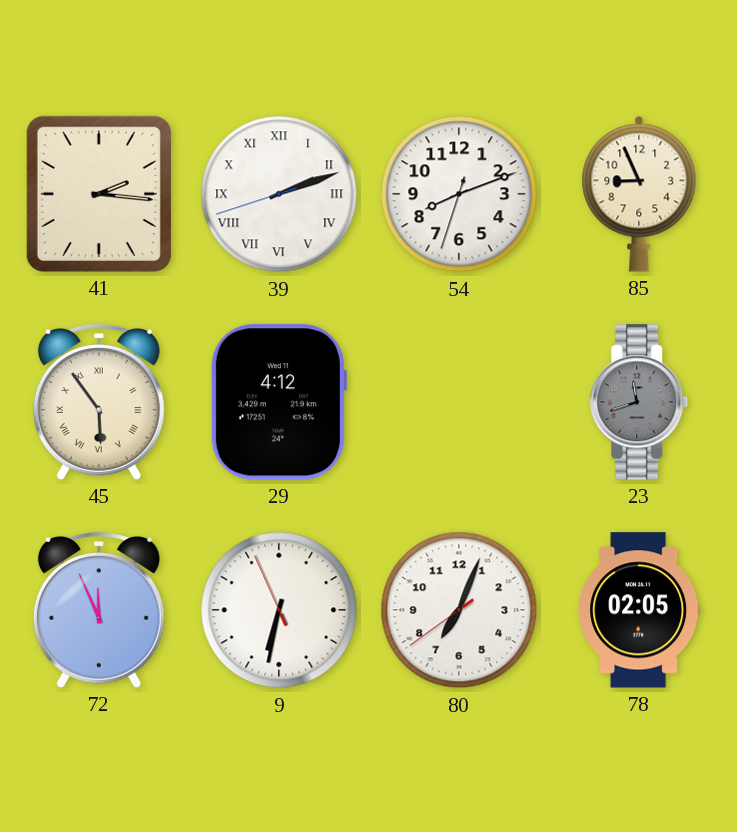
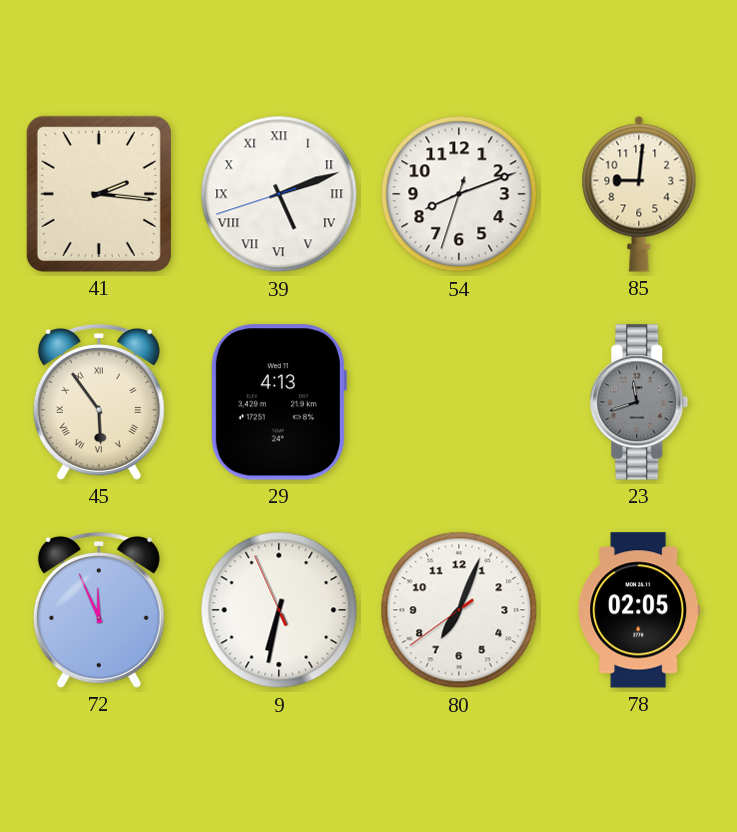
39: 2:11 -> 5:11 (279, 194)
85: 8:56 -> 9:01 (639, 194)
29: 4:12 -> 4:13 (278, 402)
